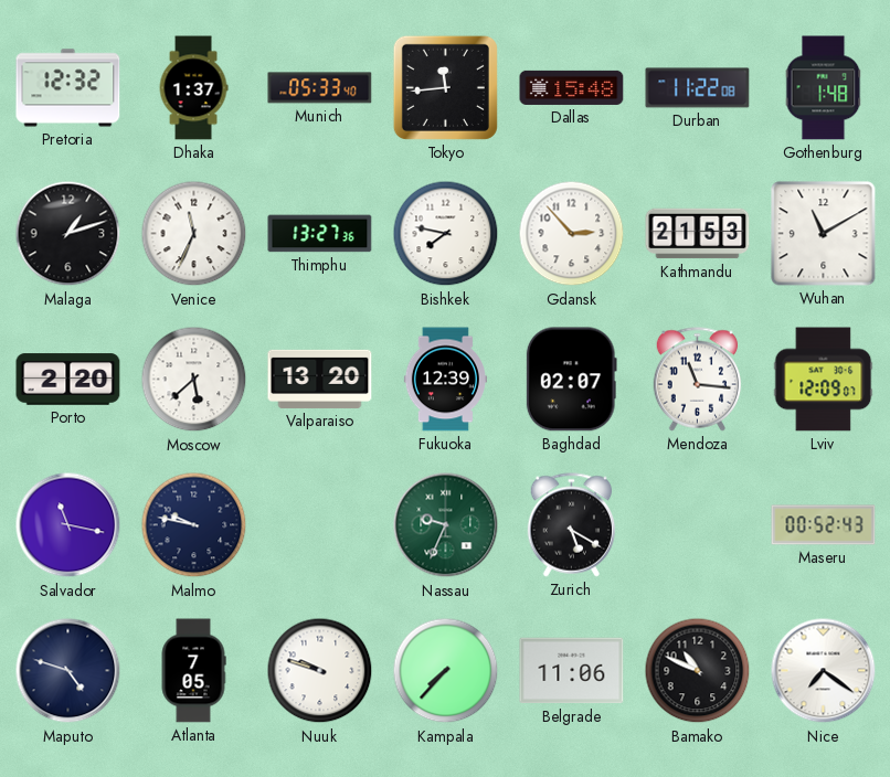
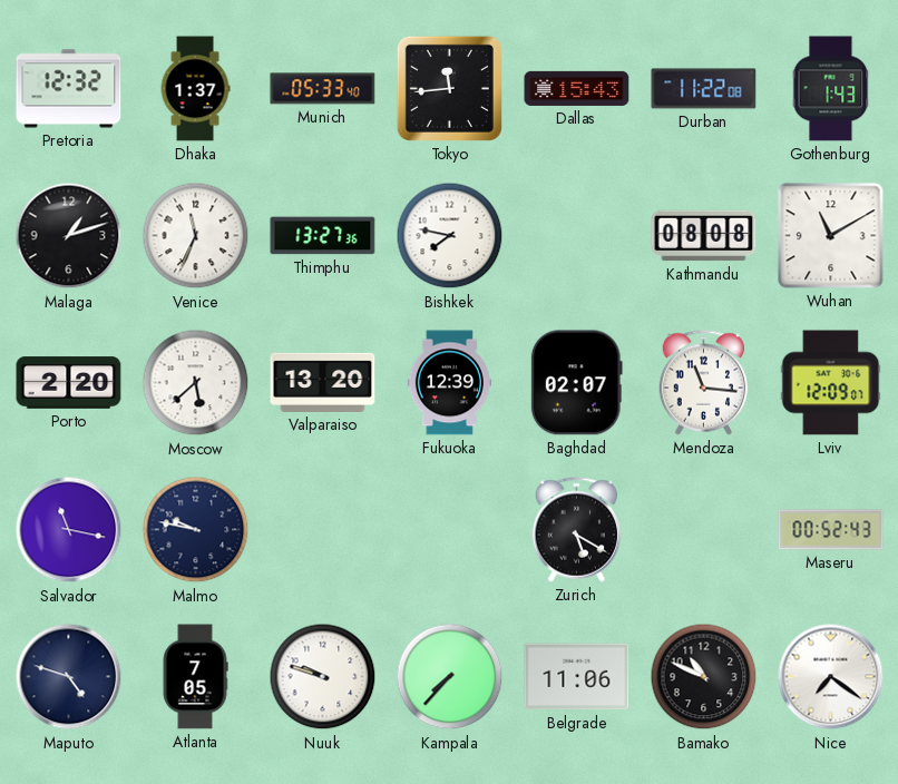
Dallas: 15:48 -> 15:43 (577, 88)
Gothenburg: 1:48 -> 1:43 (831, 89)
Gdansk: 2:53 -> none (572, 234)
Kathmandu: 21:53 -> 08:08 (704, 236)
Nassau: 9:34 -> none (446, 525)
